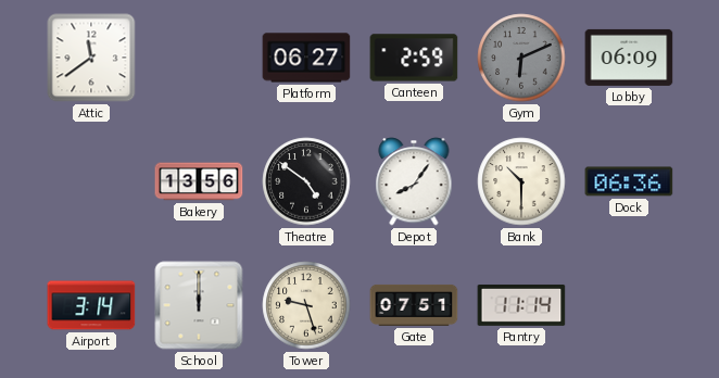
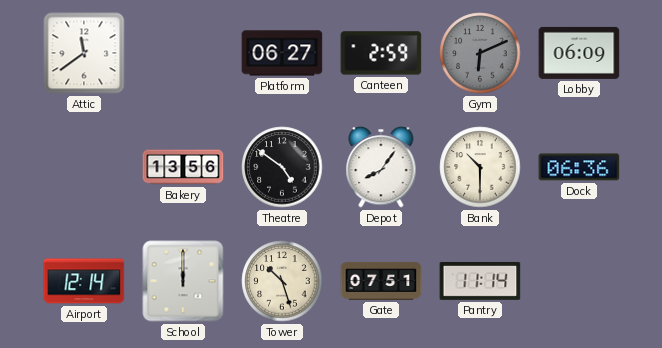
Airport: 3:14 -> 12:14 (84, 281)
Tower: 9:27 -> 10:27 (282, 281)
